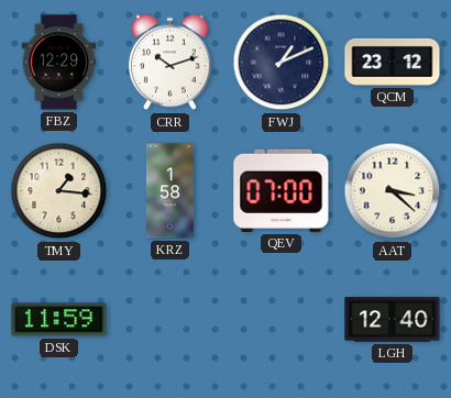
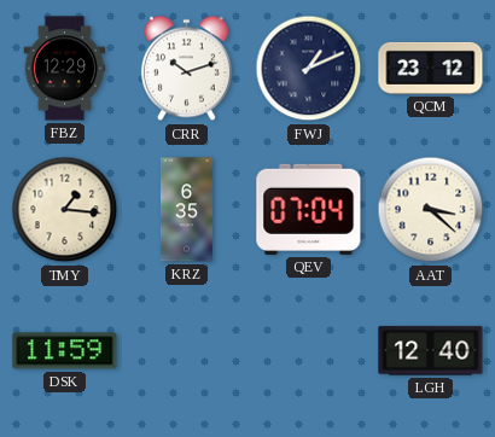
KRZ: 1:58 -> 6:35 (186, 210)
QEV: 07:00 -> 07:04 (309, 209)
